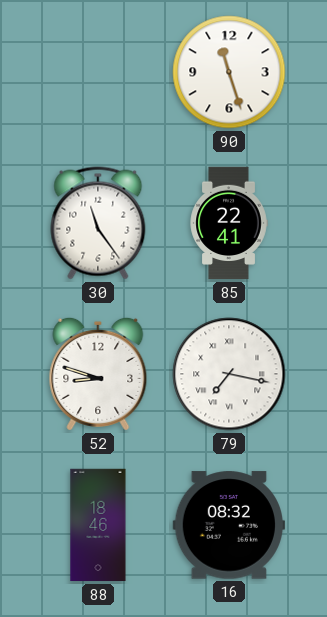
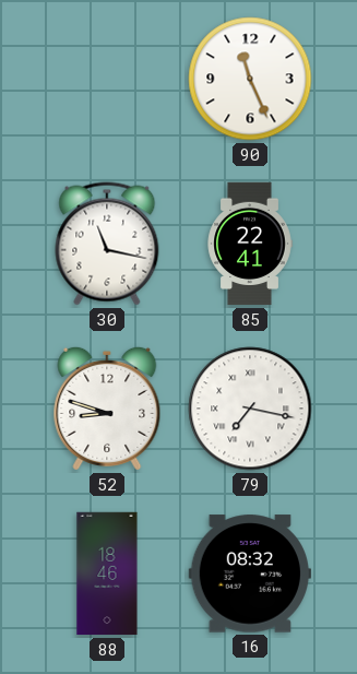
90: 11:27 -> 11:26 (250, 79)
30: 11:24 -> 11:17 (107, 244)
